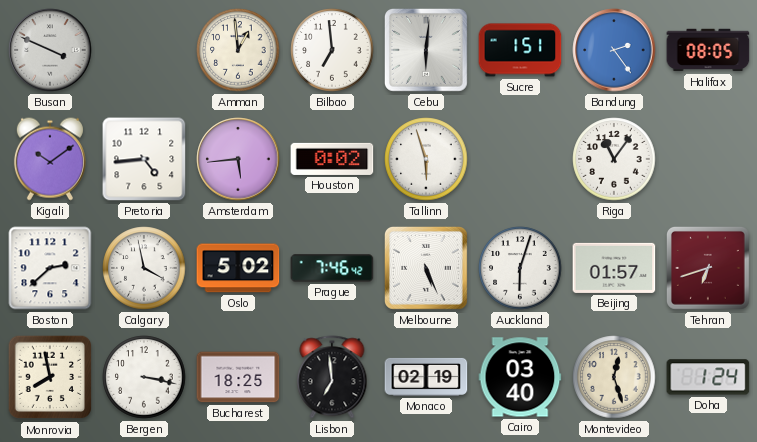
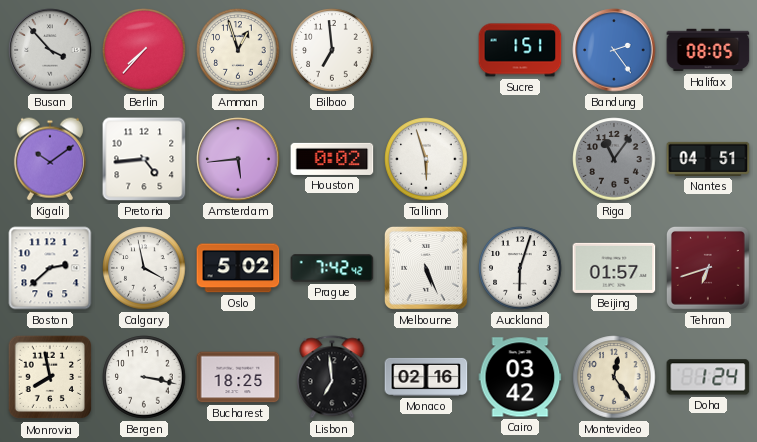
Busan: 3:49 -> 3:53 (50, 50)
Berlin: none -> 7:37 (144, 50)
Amman: 12:59 -> 12:57 (238, 50)
Cebu: 6:01 -> none (426, 50)
Riga dial: white -> grey (614, 159)
Nantes: none -> 04:51 (708, 159)
Prague: 7:46 -> 7:42 (332, 268)
Monaco: 02:19 -> 02:16 (426, 377)
Cairo: 03:40 -> 03:42 (520, 377)
Montevideo: 12:27 -> 12:24 (614, 377)
